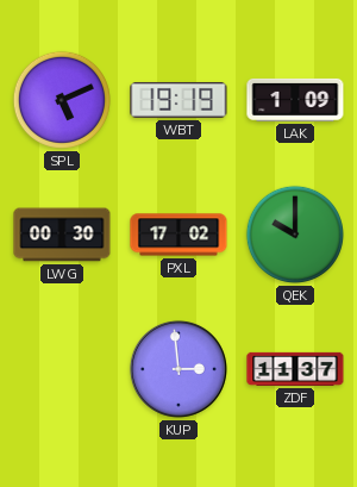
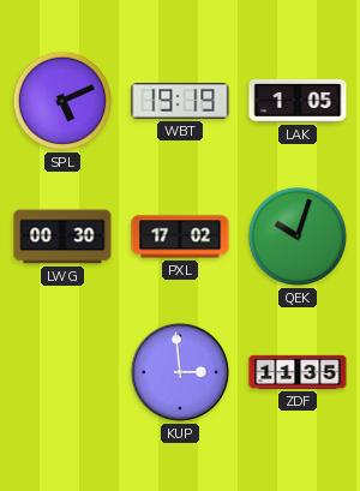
LAK: 1:09 -> 1:05 (298, 101)
QEK: 10:00 -> 10:03 (298, 236)
ZDF: 11:37 -> 11:35 (298, 372)
